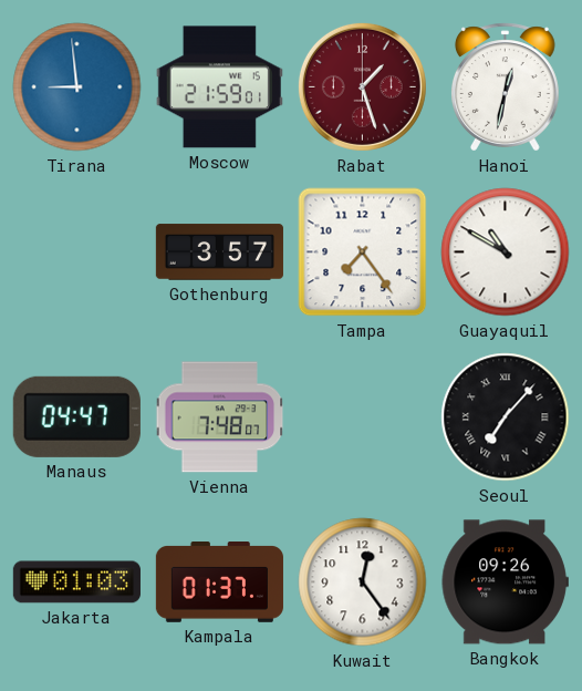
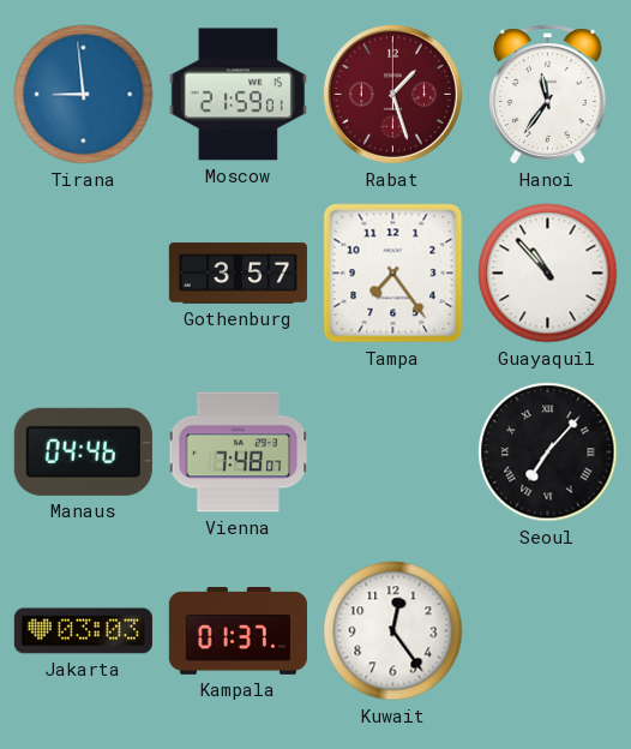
Hanoi: 12:32 -> 11:36 (547, 95)
Guayaquil: 10:50 -> 10:53 (548, 274)
Manaus: 04:47 -> 04:46 (83, 451)
Jakarta: 01:03 -> 03:03 (83, 631)
Bangkok: 09:26 -> none (505, 582)
